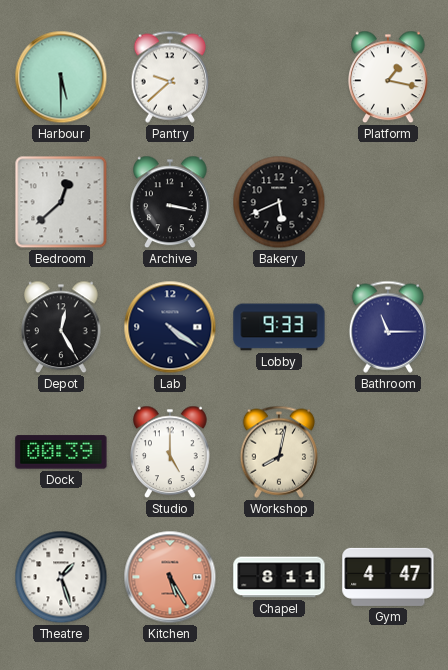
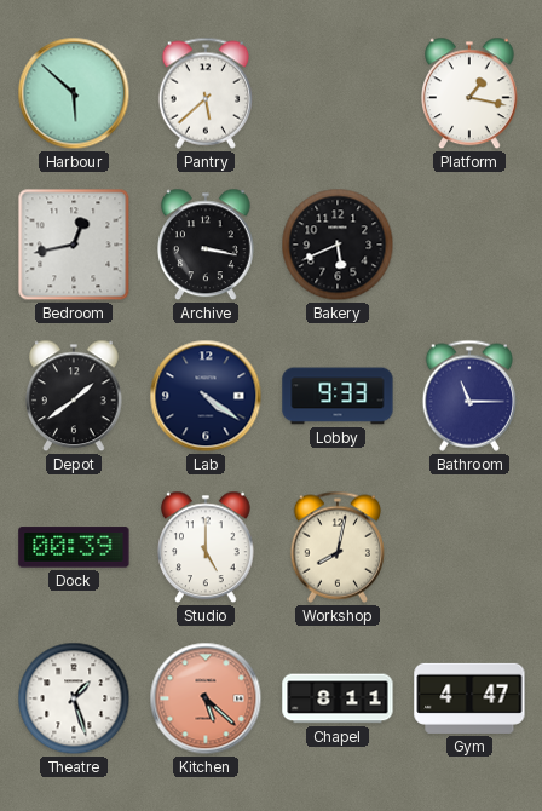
Harbour: 5:30 -> 5:52 (74, 93)
Pantry: 9:38 -> 5:38 (204, 93)
Bedroom: 12:38 -> 12:43 (74, 245)
Depot: 12:25 -> 1:39 (75, 396)
Kitchen: 5:25 -> 5:22 (206, 698)
